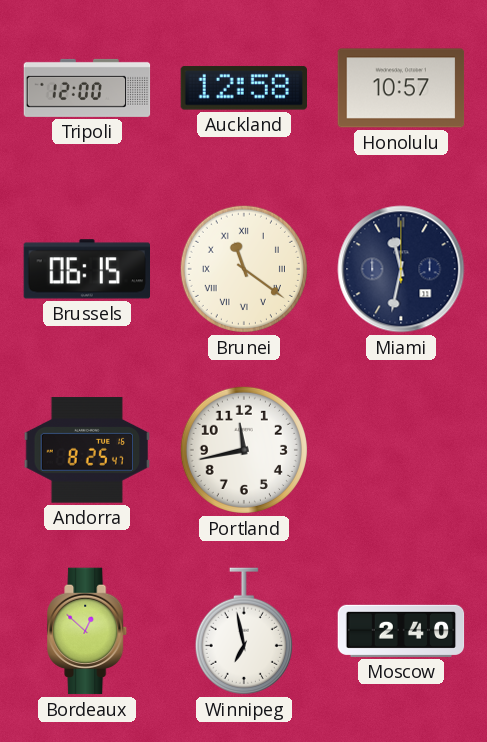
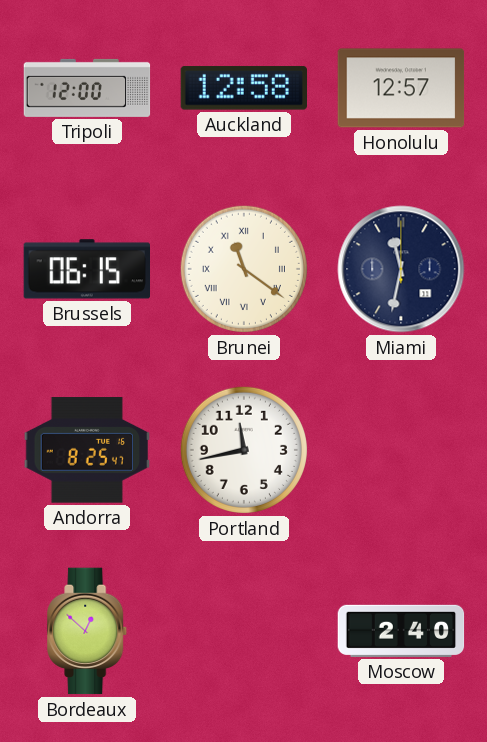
Honolulu: 10:57 -> 12:57 (401, 88)
Winnipeg: 6:58 -> none (244, 631)
